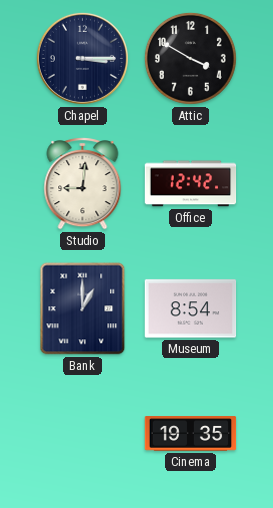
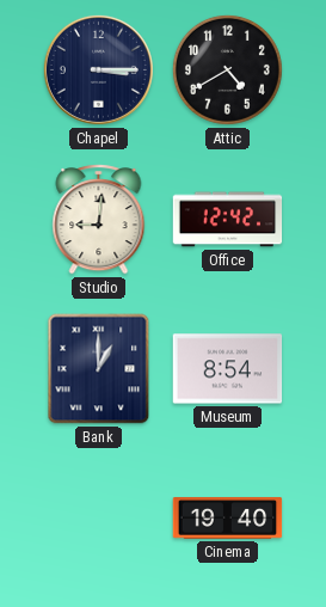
Attic: 3:50 -> 4:40 (227, 69)
Cinema: 19:35 -> 19:40 (228, 519)
